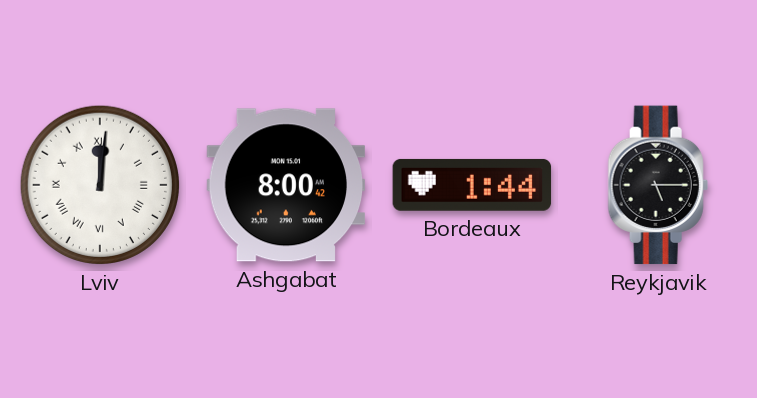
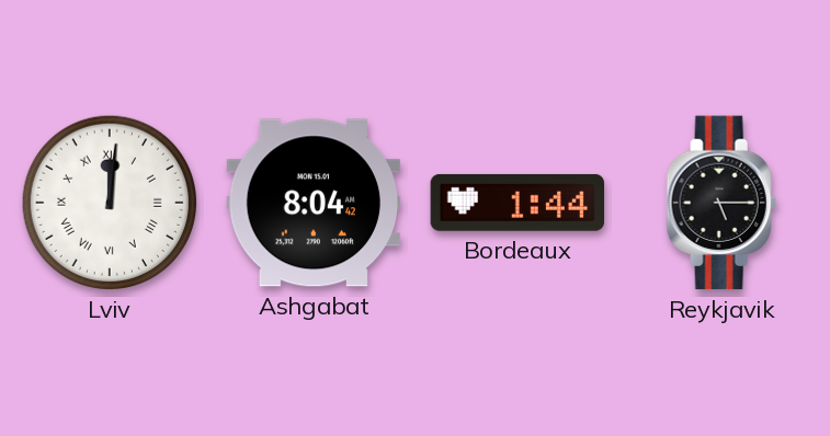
Ashgabat: 8:00 -> 8:04 (314, 203)
